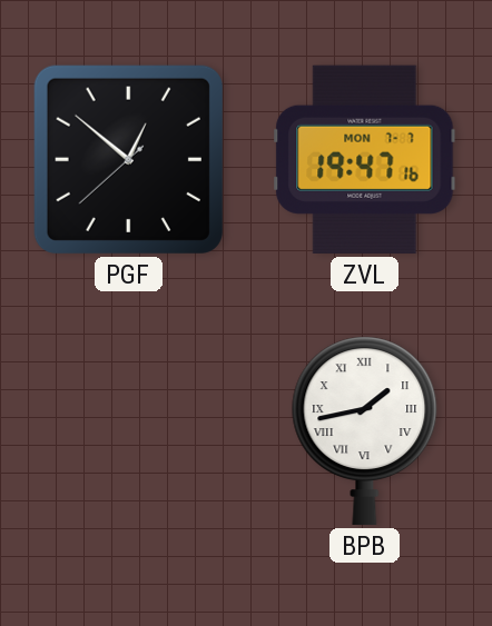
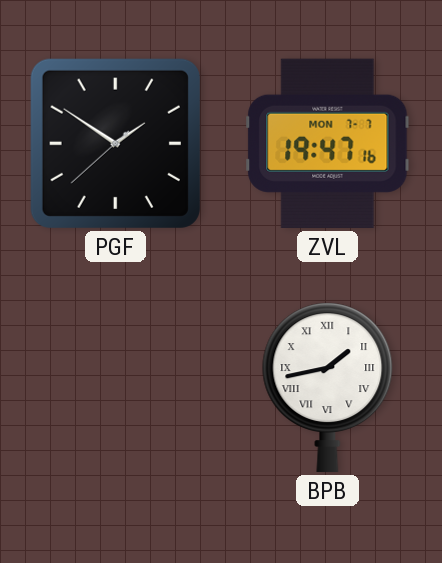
PGF: 12:51 -> 1:50 (115, 143)
